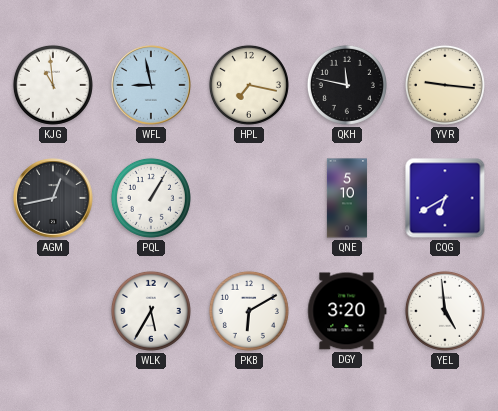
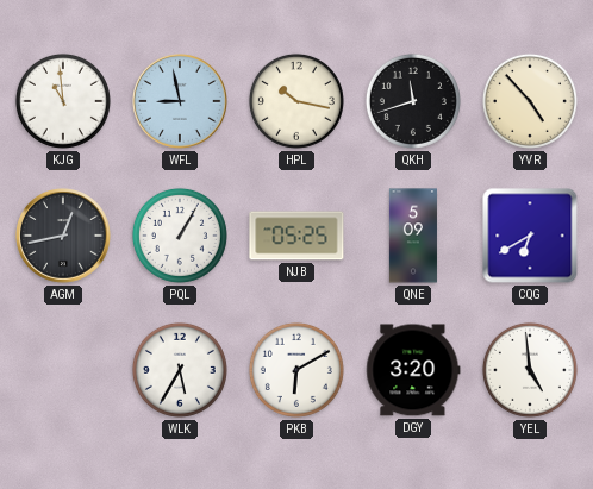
HPL: 7:17 -> 10:17 (296, 101)
QKH: 11:47 -> 11:42 (413, 101)
YVR: 9:16 -> 4:53 (530, 101)
NJB: none -> 05:25 (296, 236)
QNE: 5:10 -> 5:09 (413, 236)
